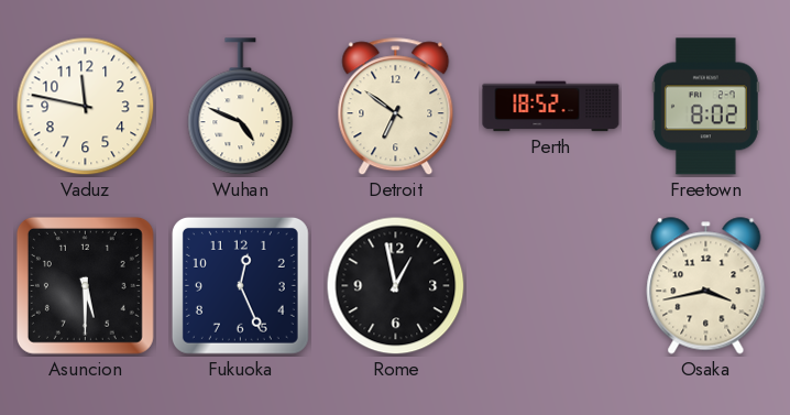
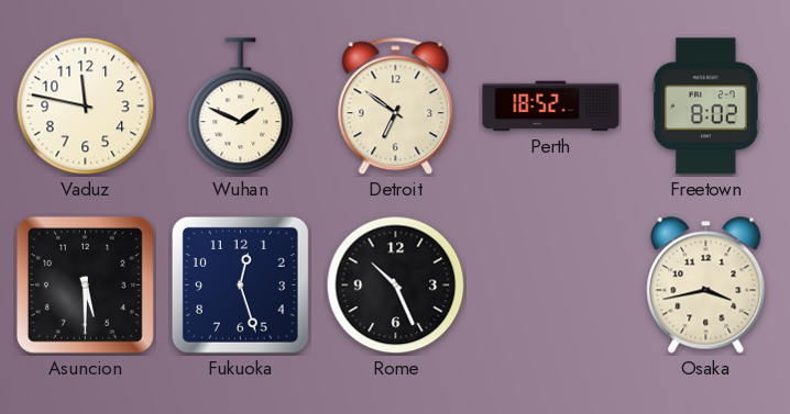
Wuhan: 4:49 -> 1:49 (241, 107)
Fukuoka: 12:26 -> 12:27 (240, 284)
Rome: 12:58 -> 10:26 (396, 286)
